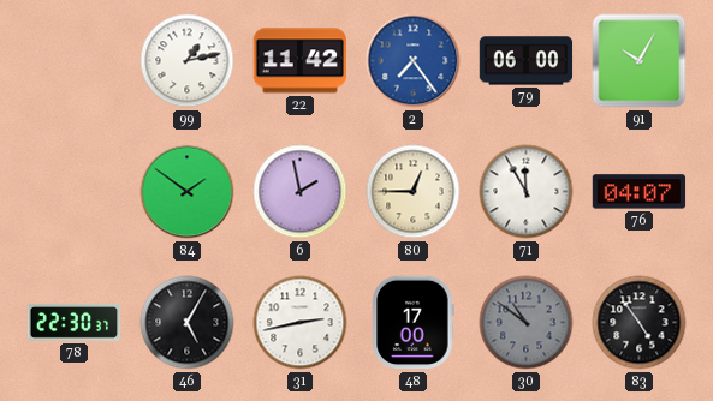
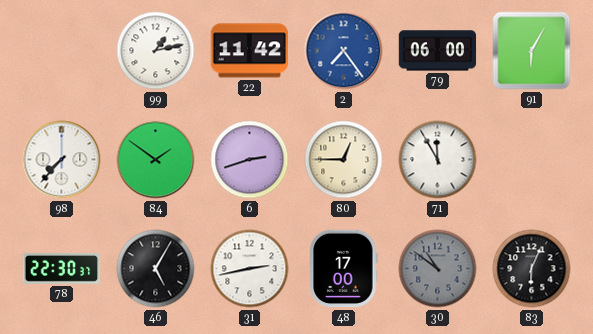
91: 10:05 -> 6:05 (532, 51)
98: none -> 7:37 (62, 160)
6: 1:58 -> 2:42 (250, 160)
76: 04:07 -> none (640, 192)
83: 4:54 -> 6:04 (532, 269)
